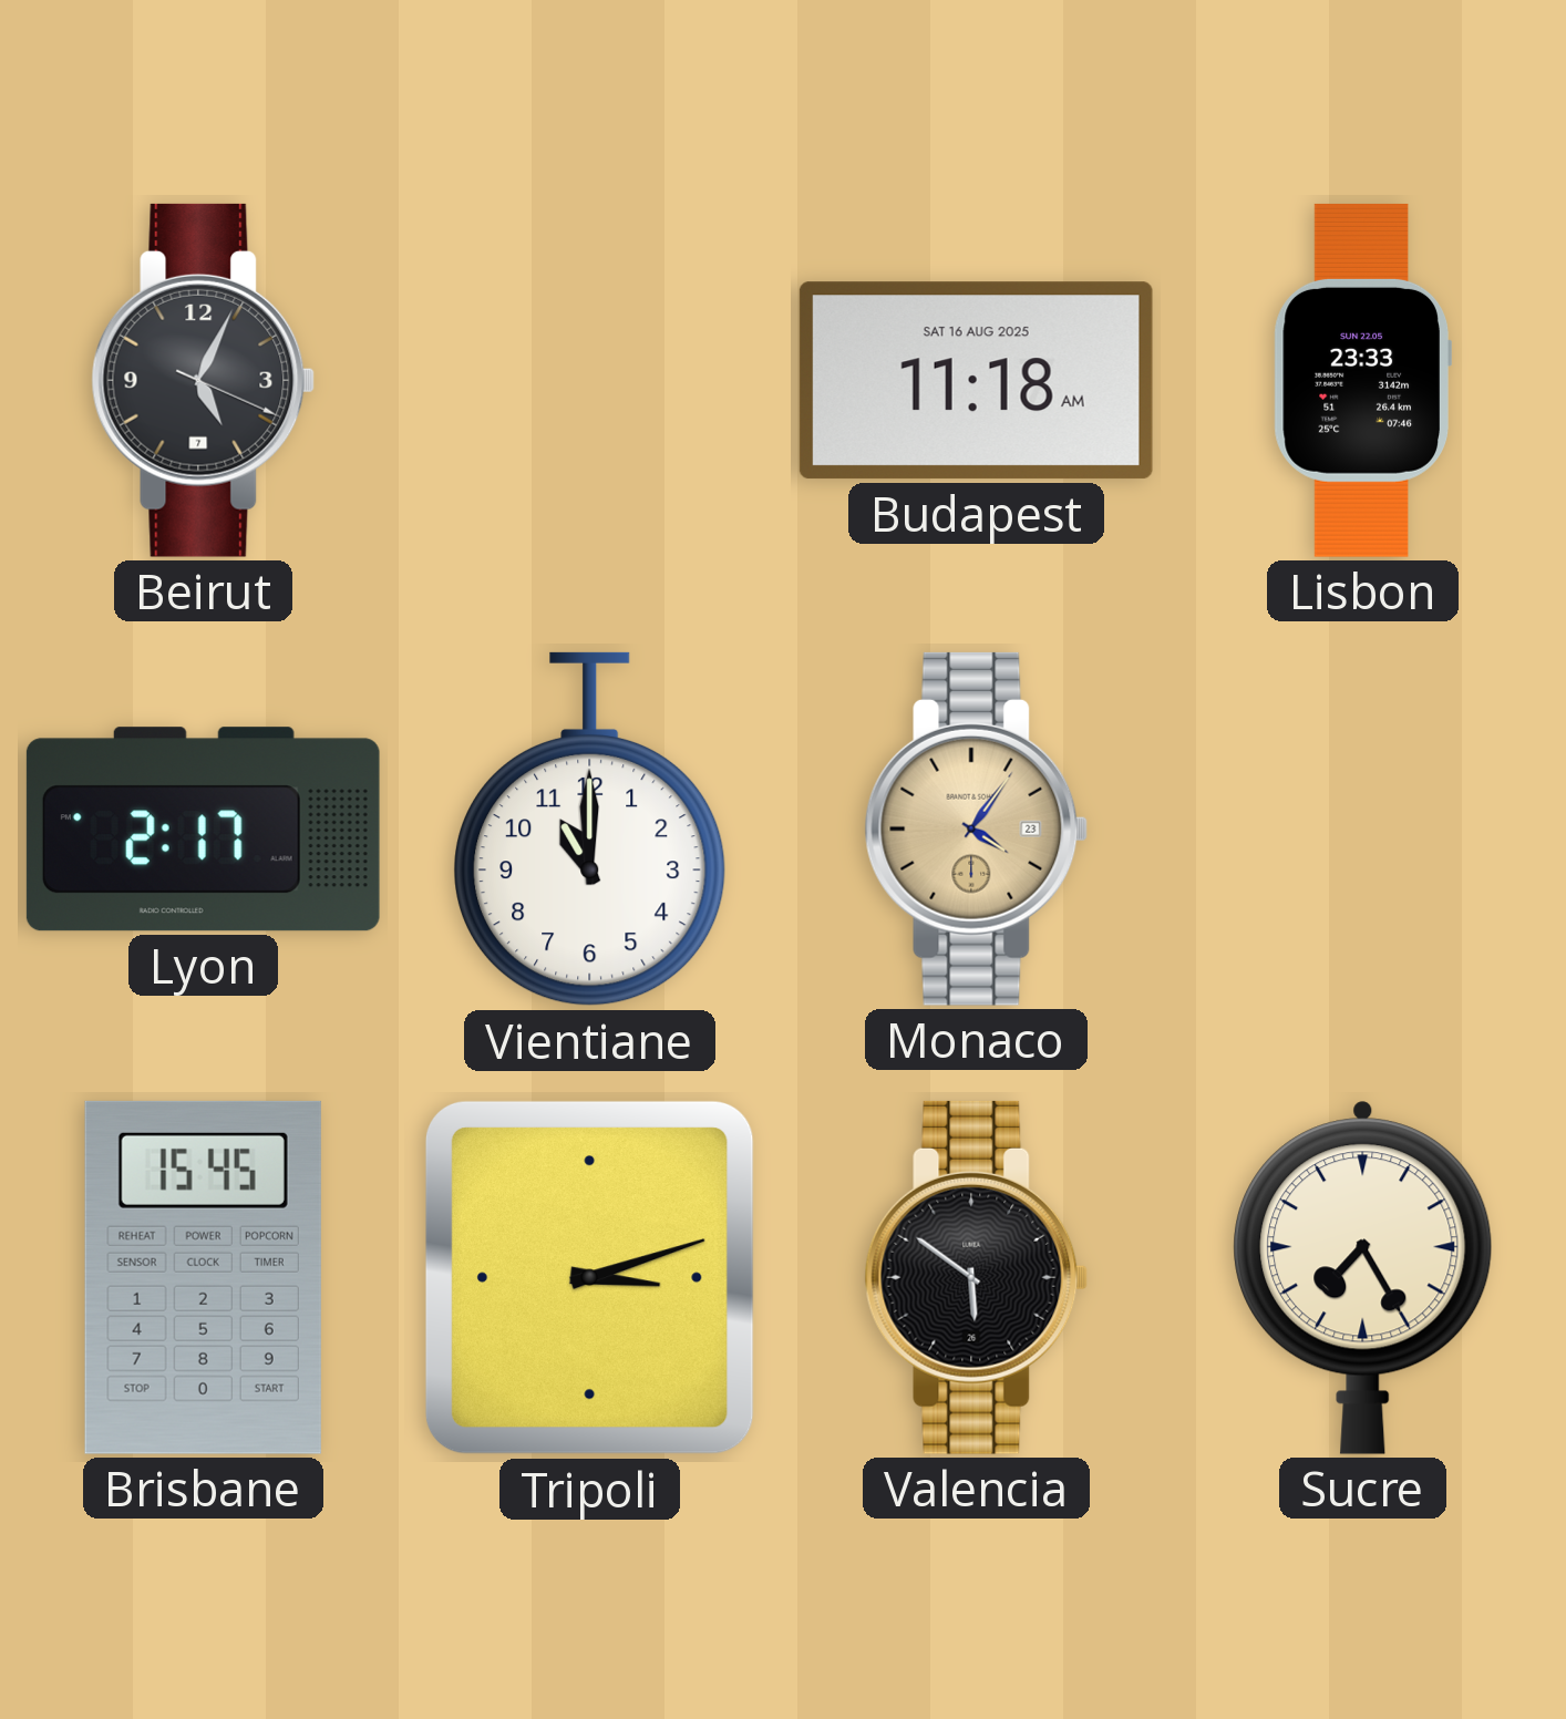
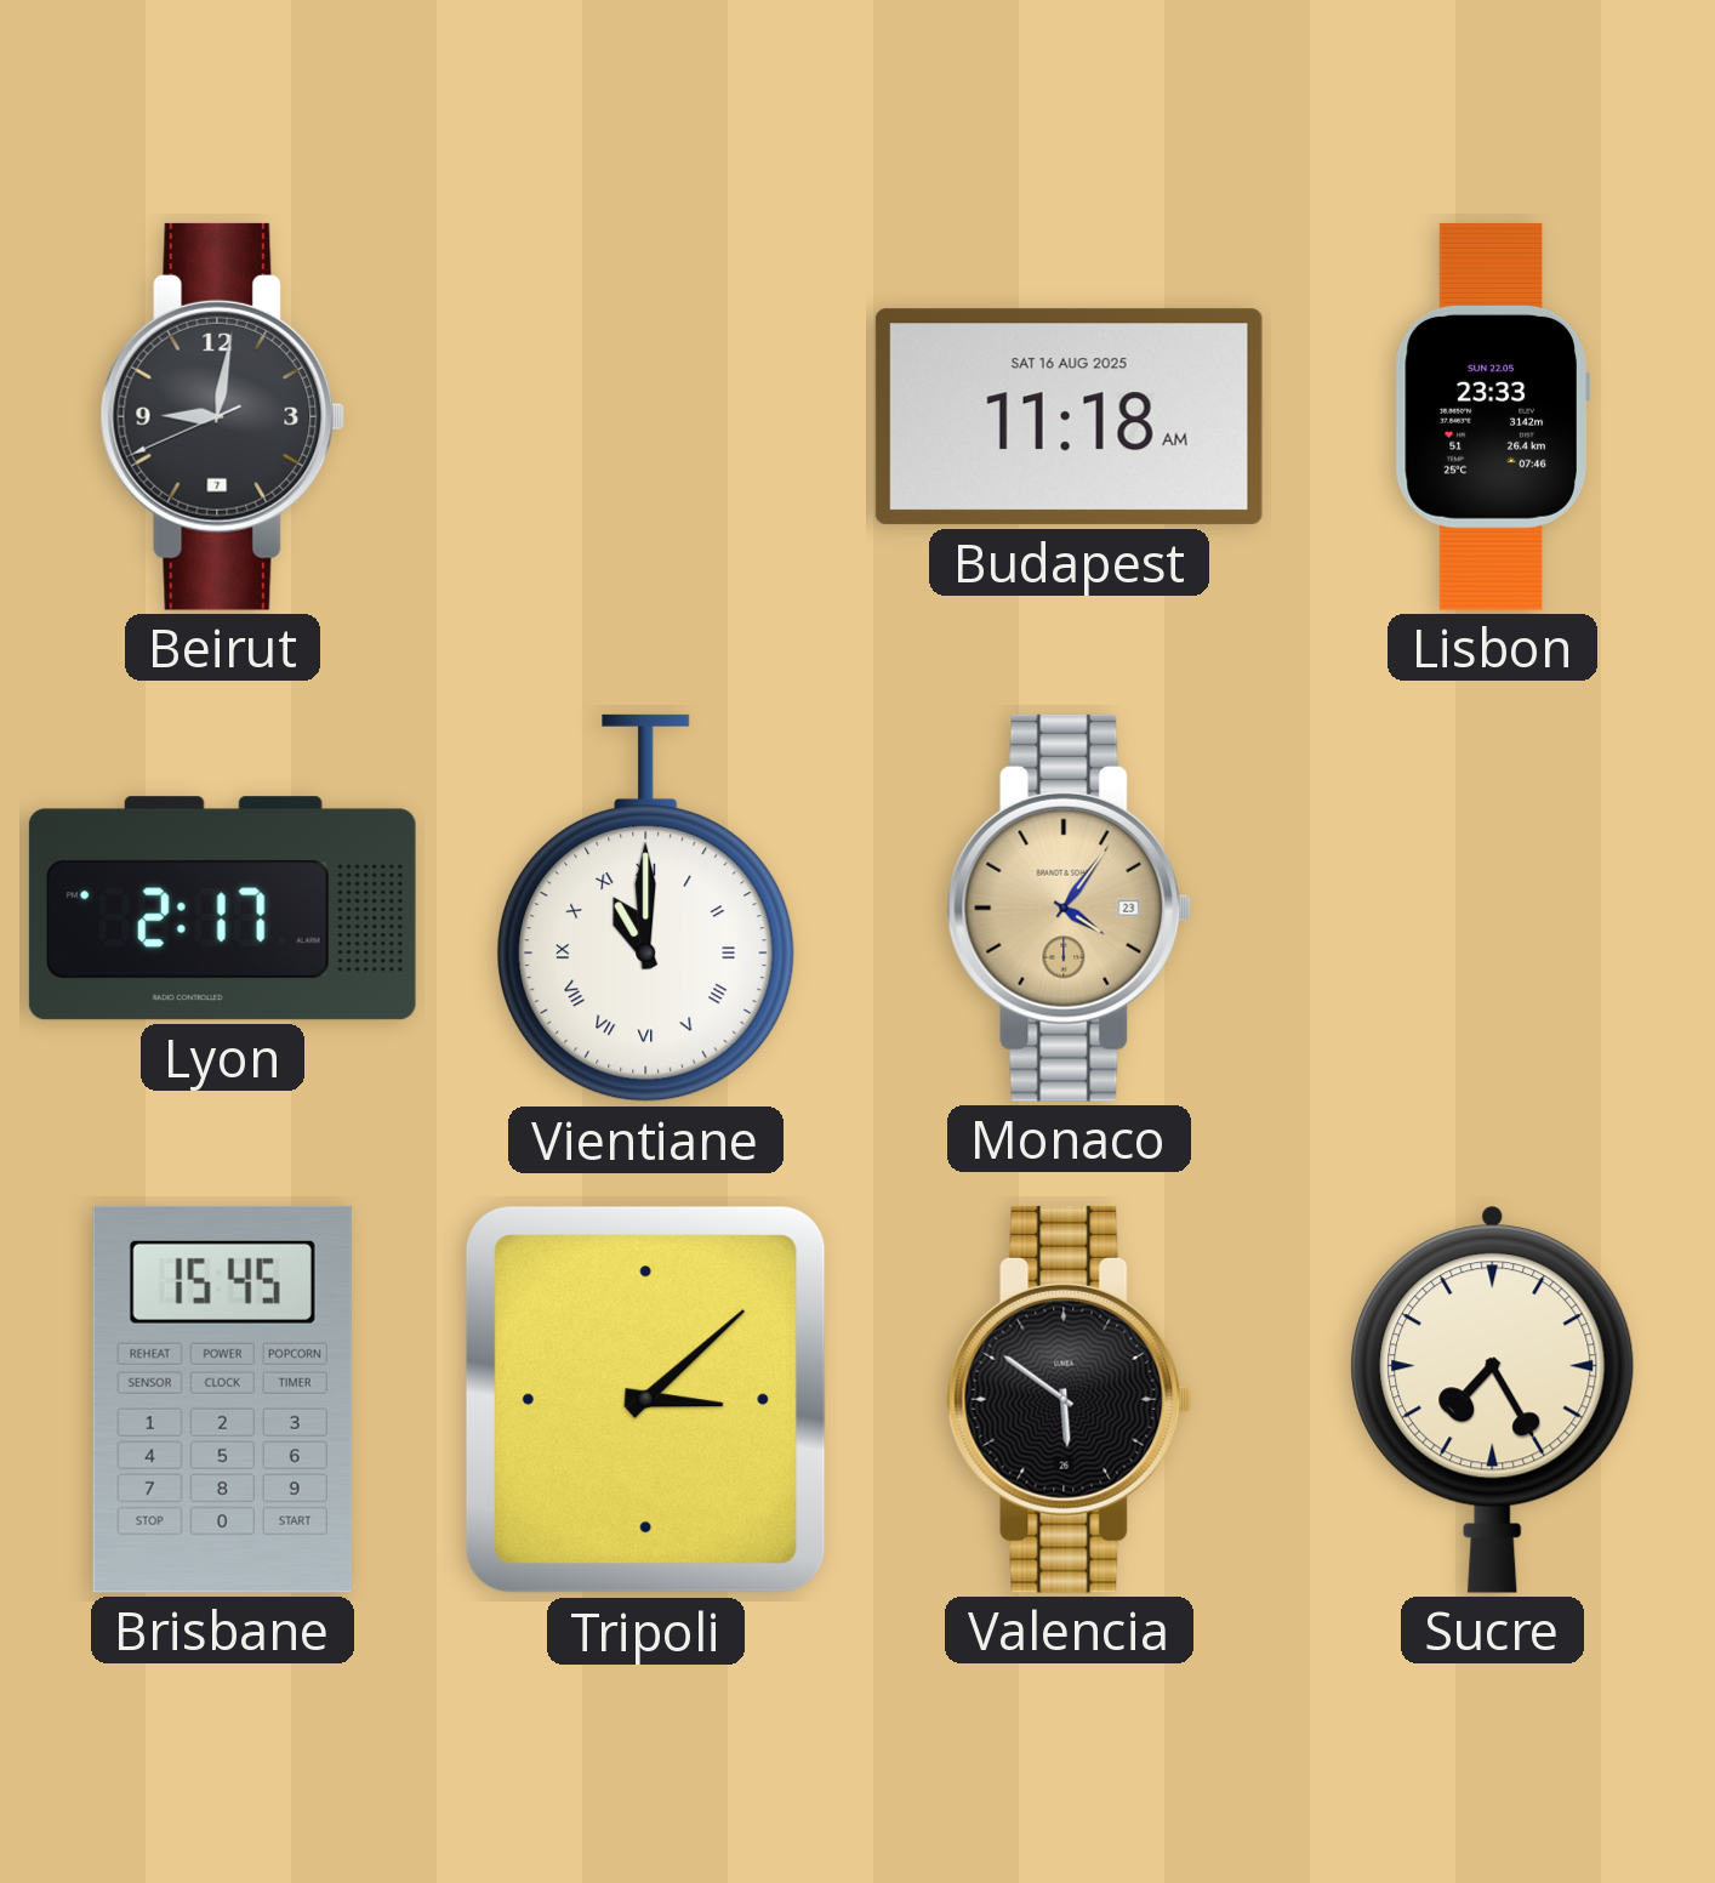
Beirut: 5:04 -> 9:01 (223, 416)
Vientiane numerals: Arabic -> Roman (646, 909)
Tripoli: 3:12 -> 3:08 (645, 1399)
